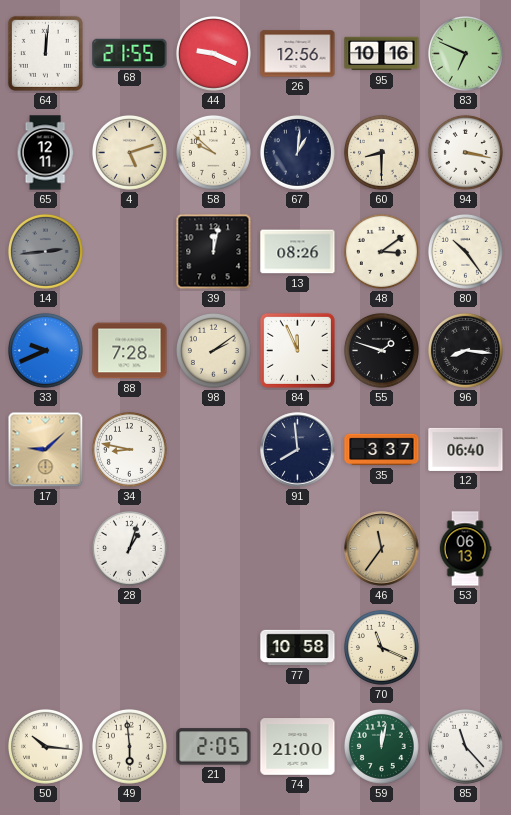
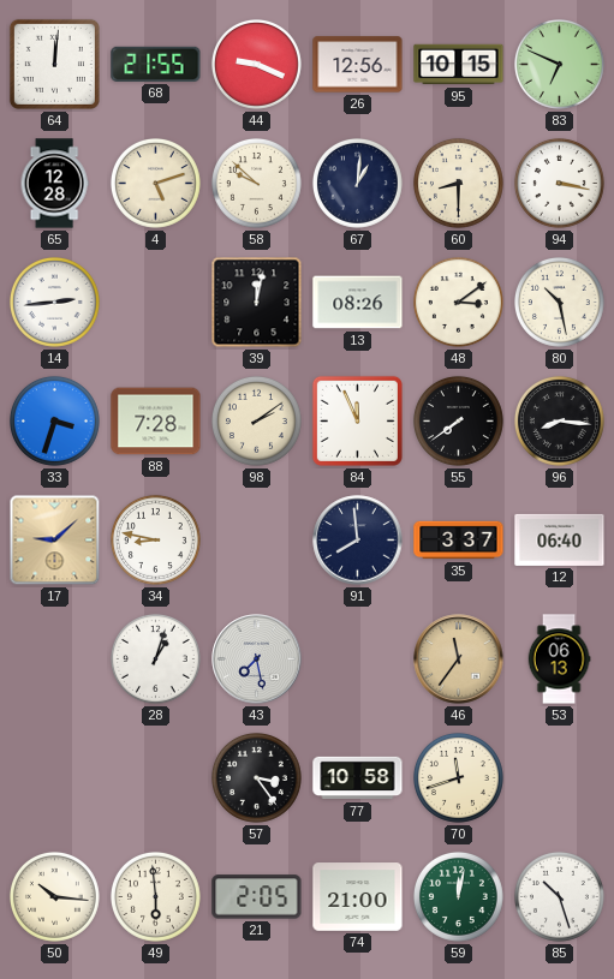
95: 10:16 -> 10:15 (459, 65)
65: 12:11 -> 12:28 (54, 184)
14 dial: grey -> white (54, 302)
80: 10:24 -> 10:28 (559, 302)
33: 9:41 -> 3:33 (54, 420)
55: 1:48 -> 7:39 (458, 420)
43: none -> 7:28 (257, 659)
57: none -> 3:24 (256, 777)
70: 11:19 -> 11:42 (458, 777)
85: 11:23 -> 10:27 (559, 896)
